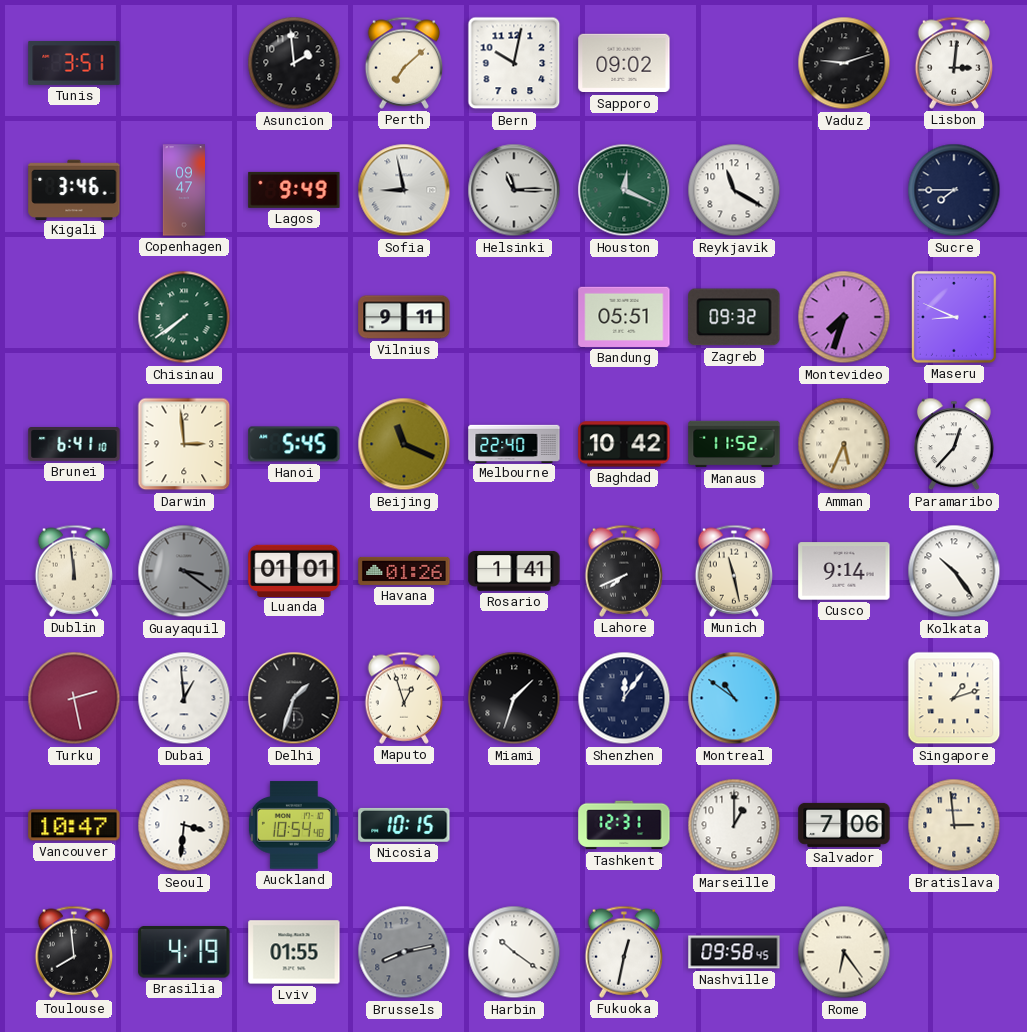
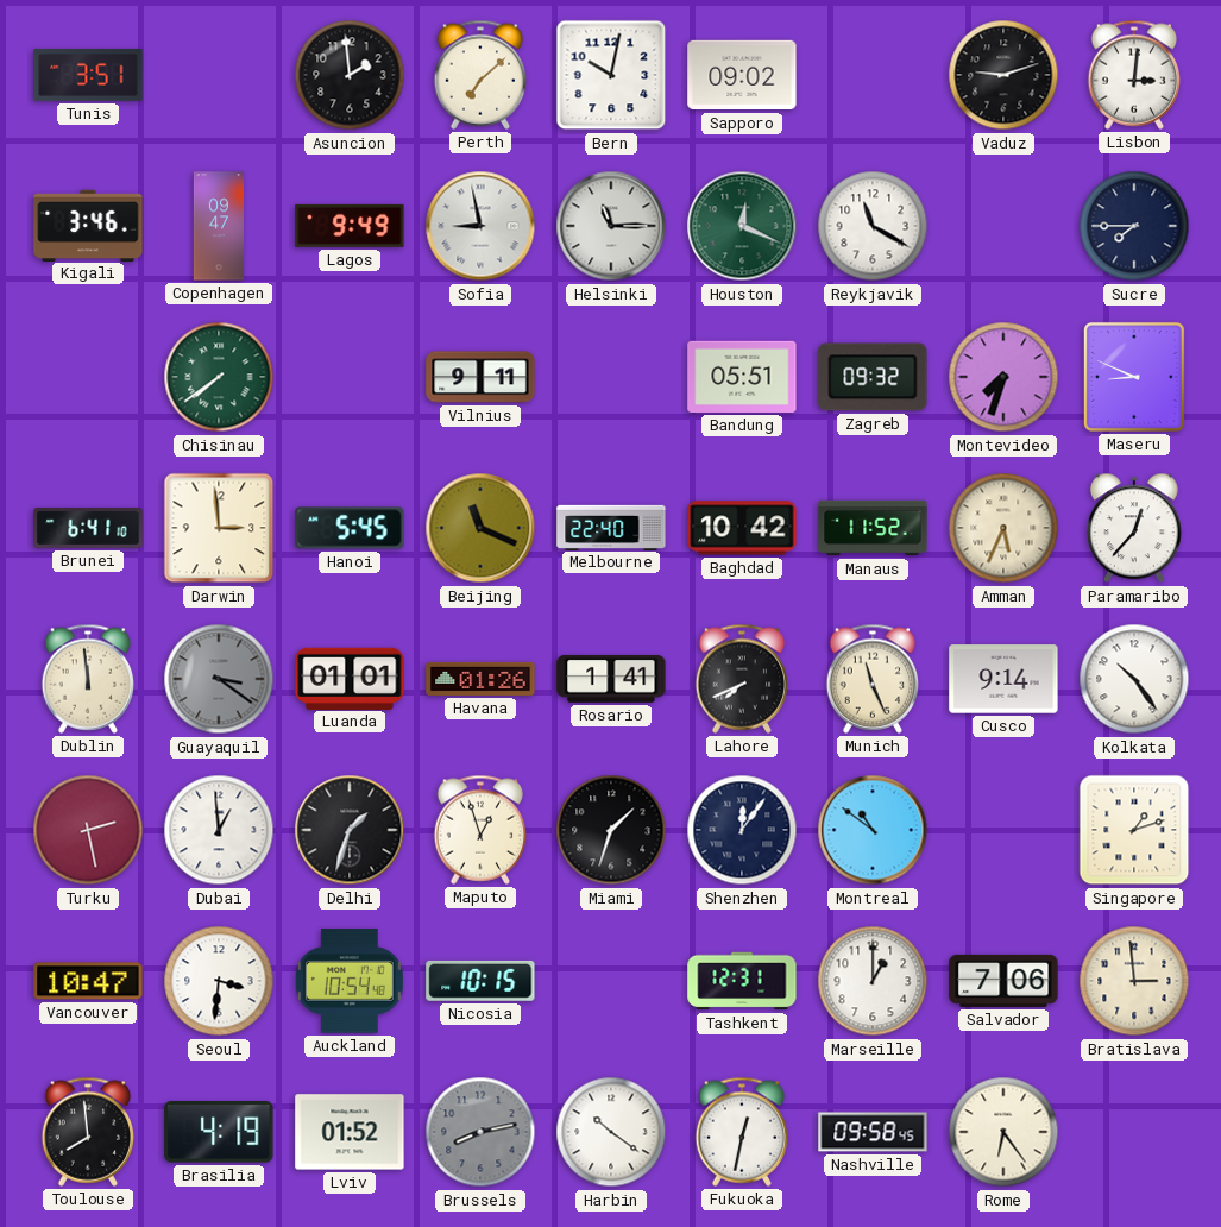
Munich: 11:28 -> 11:26 (873, 679)
Lviv: 01:55 -> 01:52 (350, 1132)
